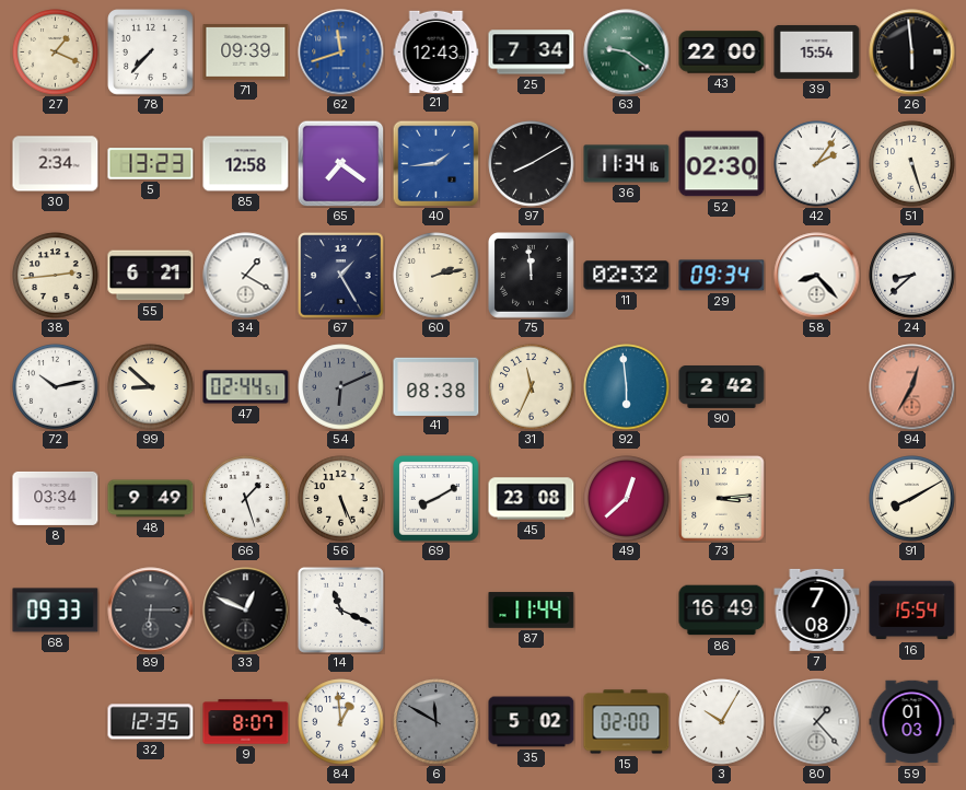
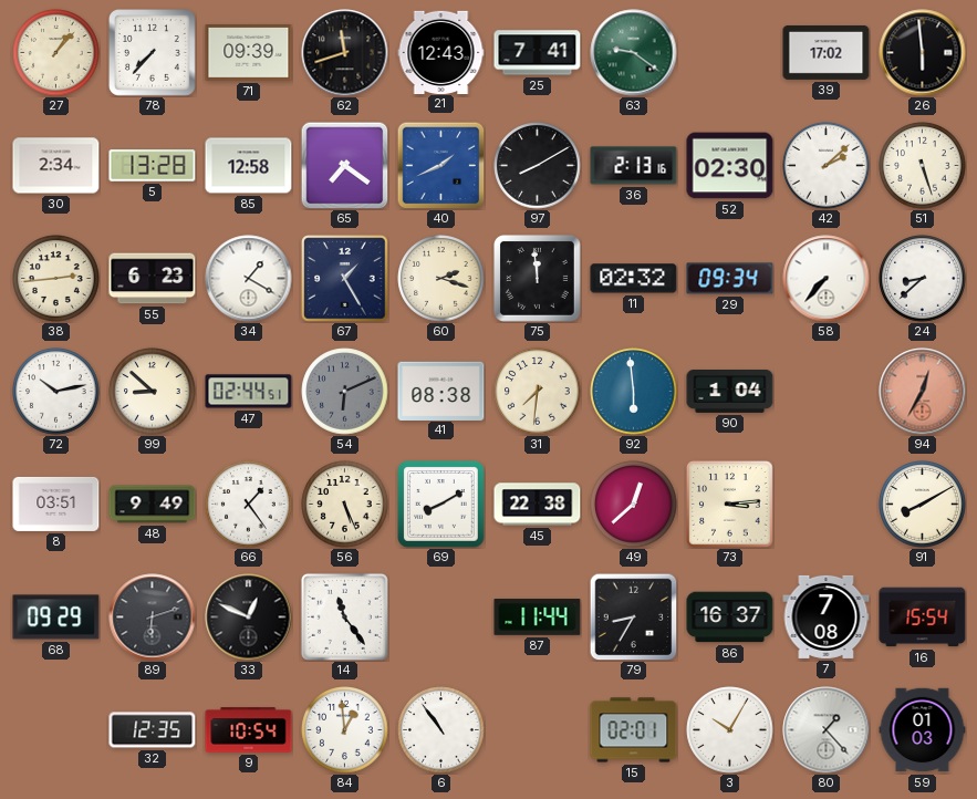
27: 1:19 -> 1:07 (56, 53)
62 dial: blue -> black (345, 53)
25: 7:34 -> 7:41 (538, 53)
43: 22:00 -> none (722, 53)
39: 15:54 -> 17:02 (827, 52)
5: 13:23 -> 13:28 (153, 166)
40: 1:44 -> 1:41 (440, 165)
36: 11:34 -> 2:13 (634, 166)
42: 2:06 -> 2:08 (827, 166)
55: 6:21 -> 6:23 (153, 279)
60: 2:13 -> 2:18 (441, 279)
58: 8:23 -> 7:37 (827, 279)
31: 11:34 -> 7:31 (538, 392)
90: 2:42 -> 1:04 (730, 392)
8: 03:34 -> 03:51 (56, 504)
66: 1:27 -> 1:24 (249, 505)
45: 23:08 -> 22:38 (538, 505)
68: 09:33 -> 09:29 (56, 618)
89: 6:15 -> 6:12 (153, 618)
14: 11:19 -> 11:24 (344, 616)
79: none -> 8:35 (633, 616)
86: 16:49 -> 16:37 (730, 618)
9: 8:07 -> 10:54 (249, 730)
6: 11:50 -> 10:54 (441, 730)
6 dial: grey -> white (441, 730)
35: 5:02 -> none (532, 722)
15: 02:00 -> 02:01 (634, 730)
